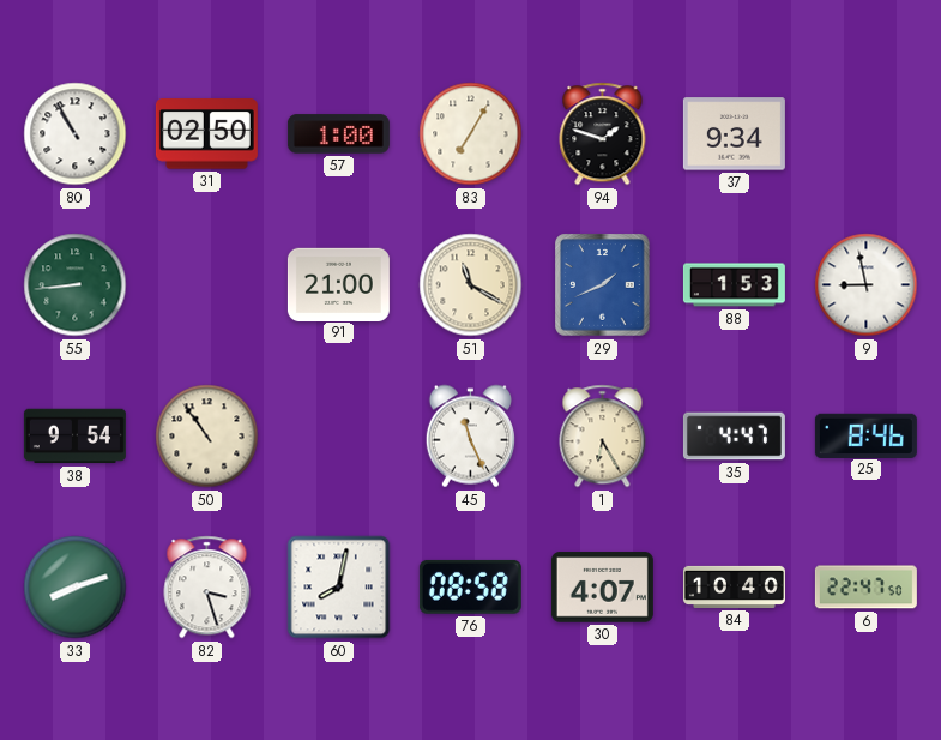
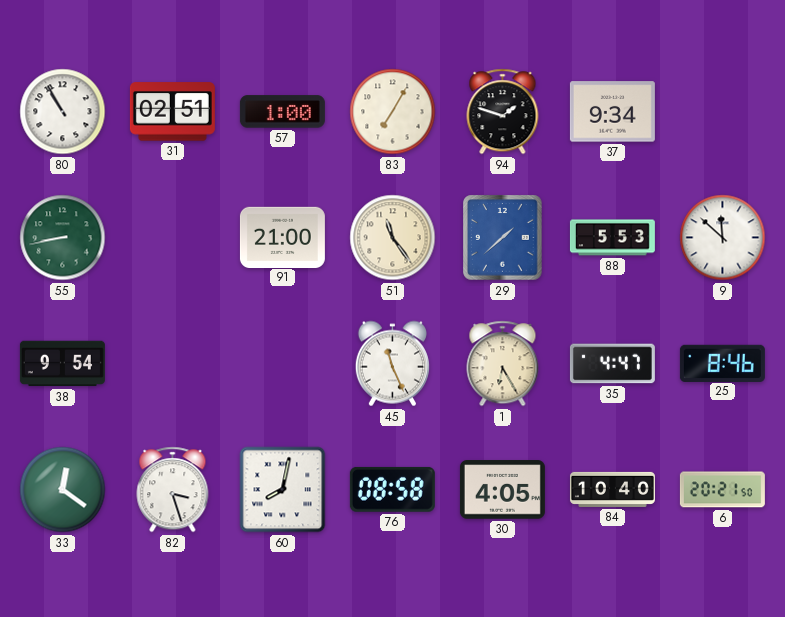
31: 02:50 -> 02:51 (172, 112)
55: 8:44 -> 8:43 (63, 238)
51: 11:20 -> 11:24 (393, 238)
29: 1:41 -> 1:38 (503, 238)
88: 1:53 -> 5:53 (612, 238)
9: 8:58 -> 11:52 (723, 238)
50: 10:54 -> none (207, 437)
33: 8:12 -> 12:21 (63, 490)
30: 4:07 -> 4:05 (502, 490)
6: 22:47 -> 20:21 (722, 490)
